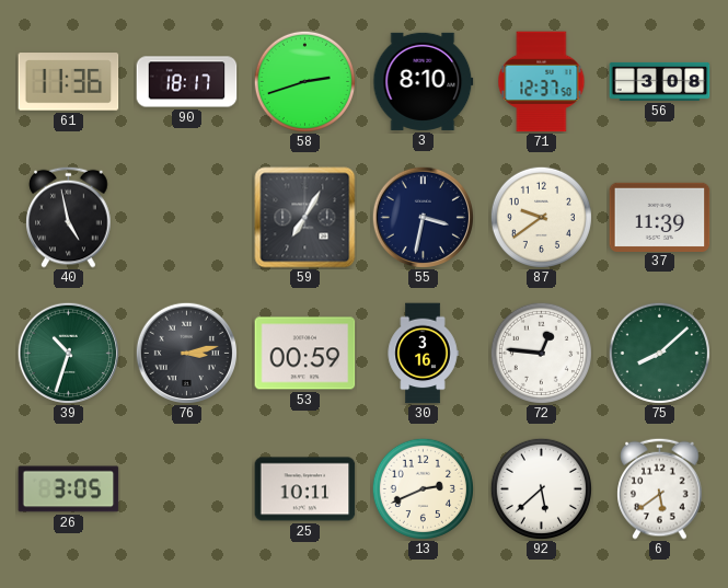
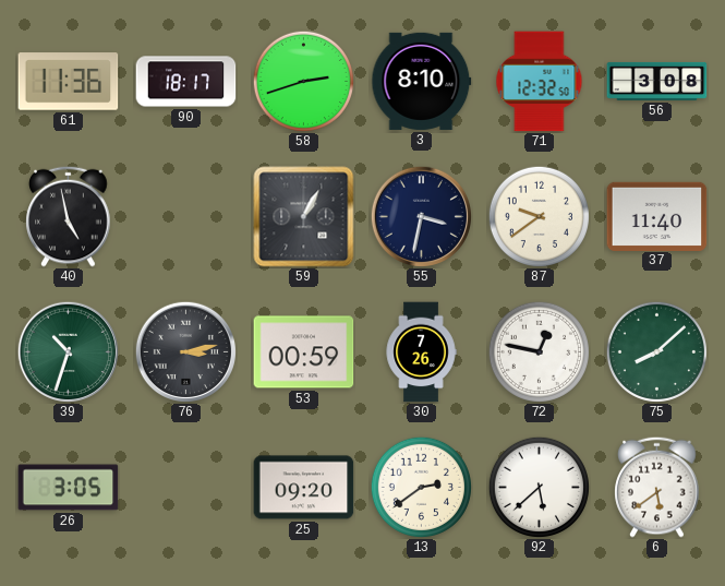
71: 12:37 -> 12:32 (540, 82)
59: 7:05 -> 1:05 (304, 217)
37: 11:39 -> 11:40 (657, 216)
30: 3:16 -> 7:26 (421, 352)
72: 12:46 -> 12:47 (539, 351)
25: 10:11 -> 09:20 (304, 488)
13: 2:41 -> 2:39 (421, 487)
